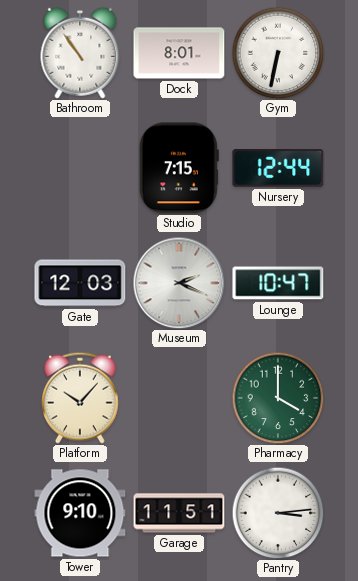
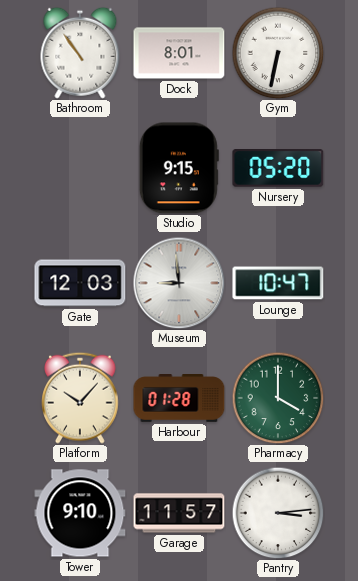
Studio: 7:15 -> 9:15 (179, 168)
Nursery: 12:44 -> 05:20 (278, 169)
Museum: 2:19 -> 8:59 (179, 283)
Harbour: none -> 01:28 (179, 399)
Garage: 11:51 -> 11:57 (179, 513)
